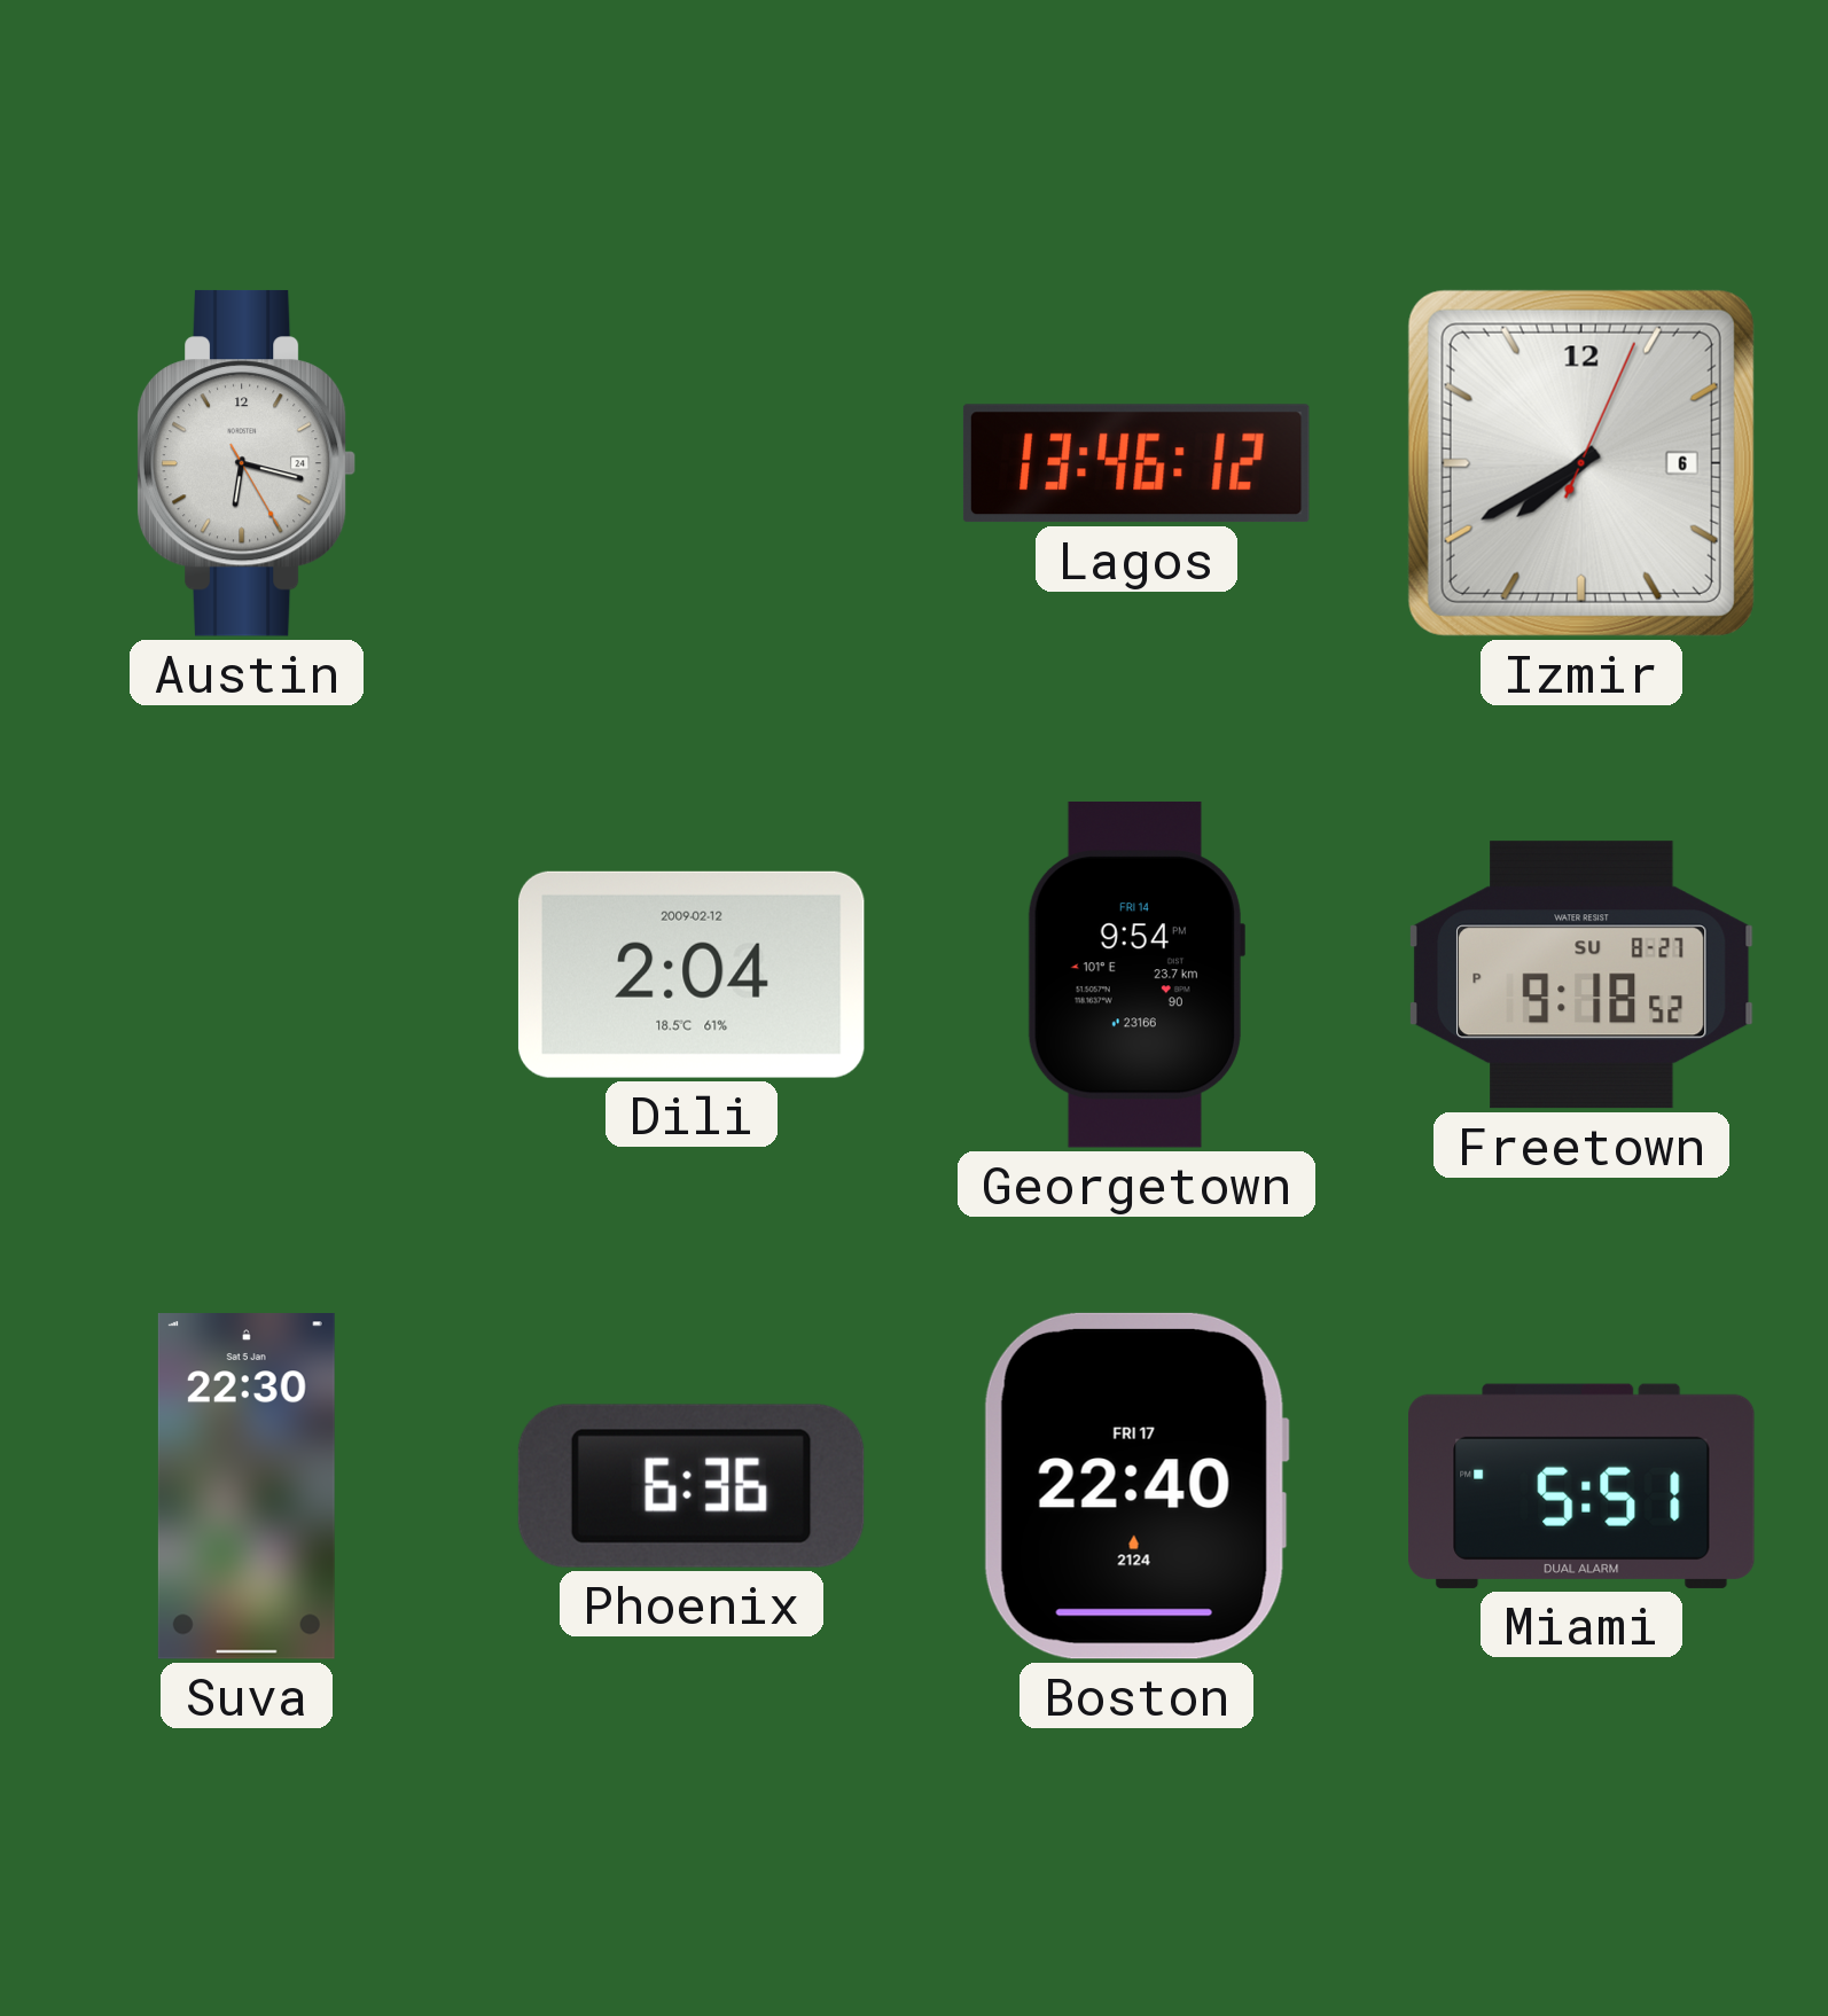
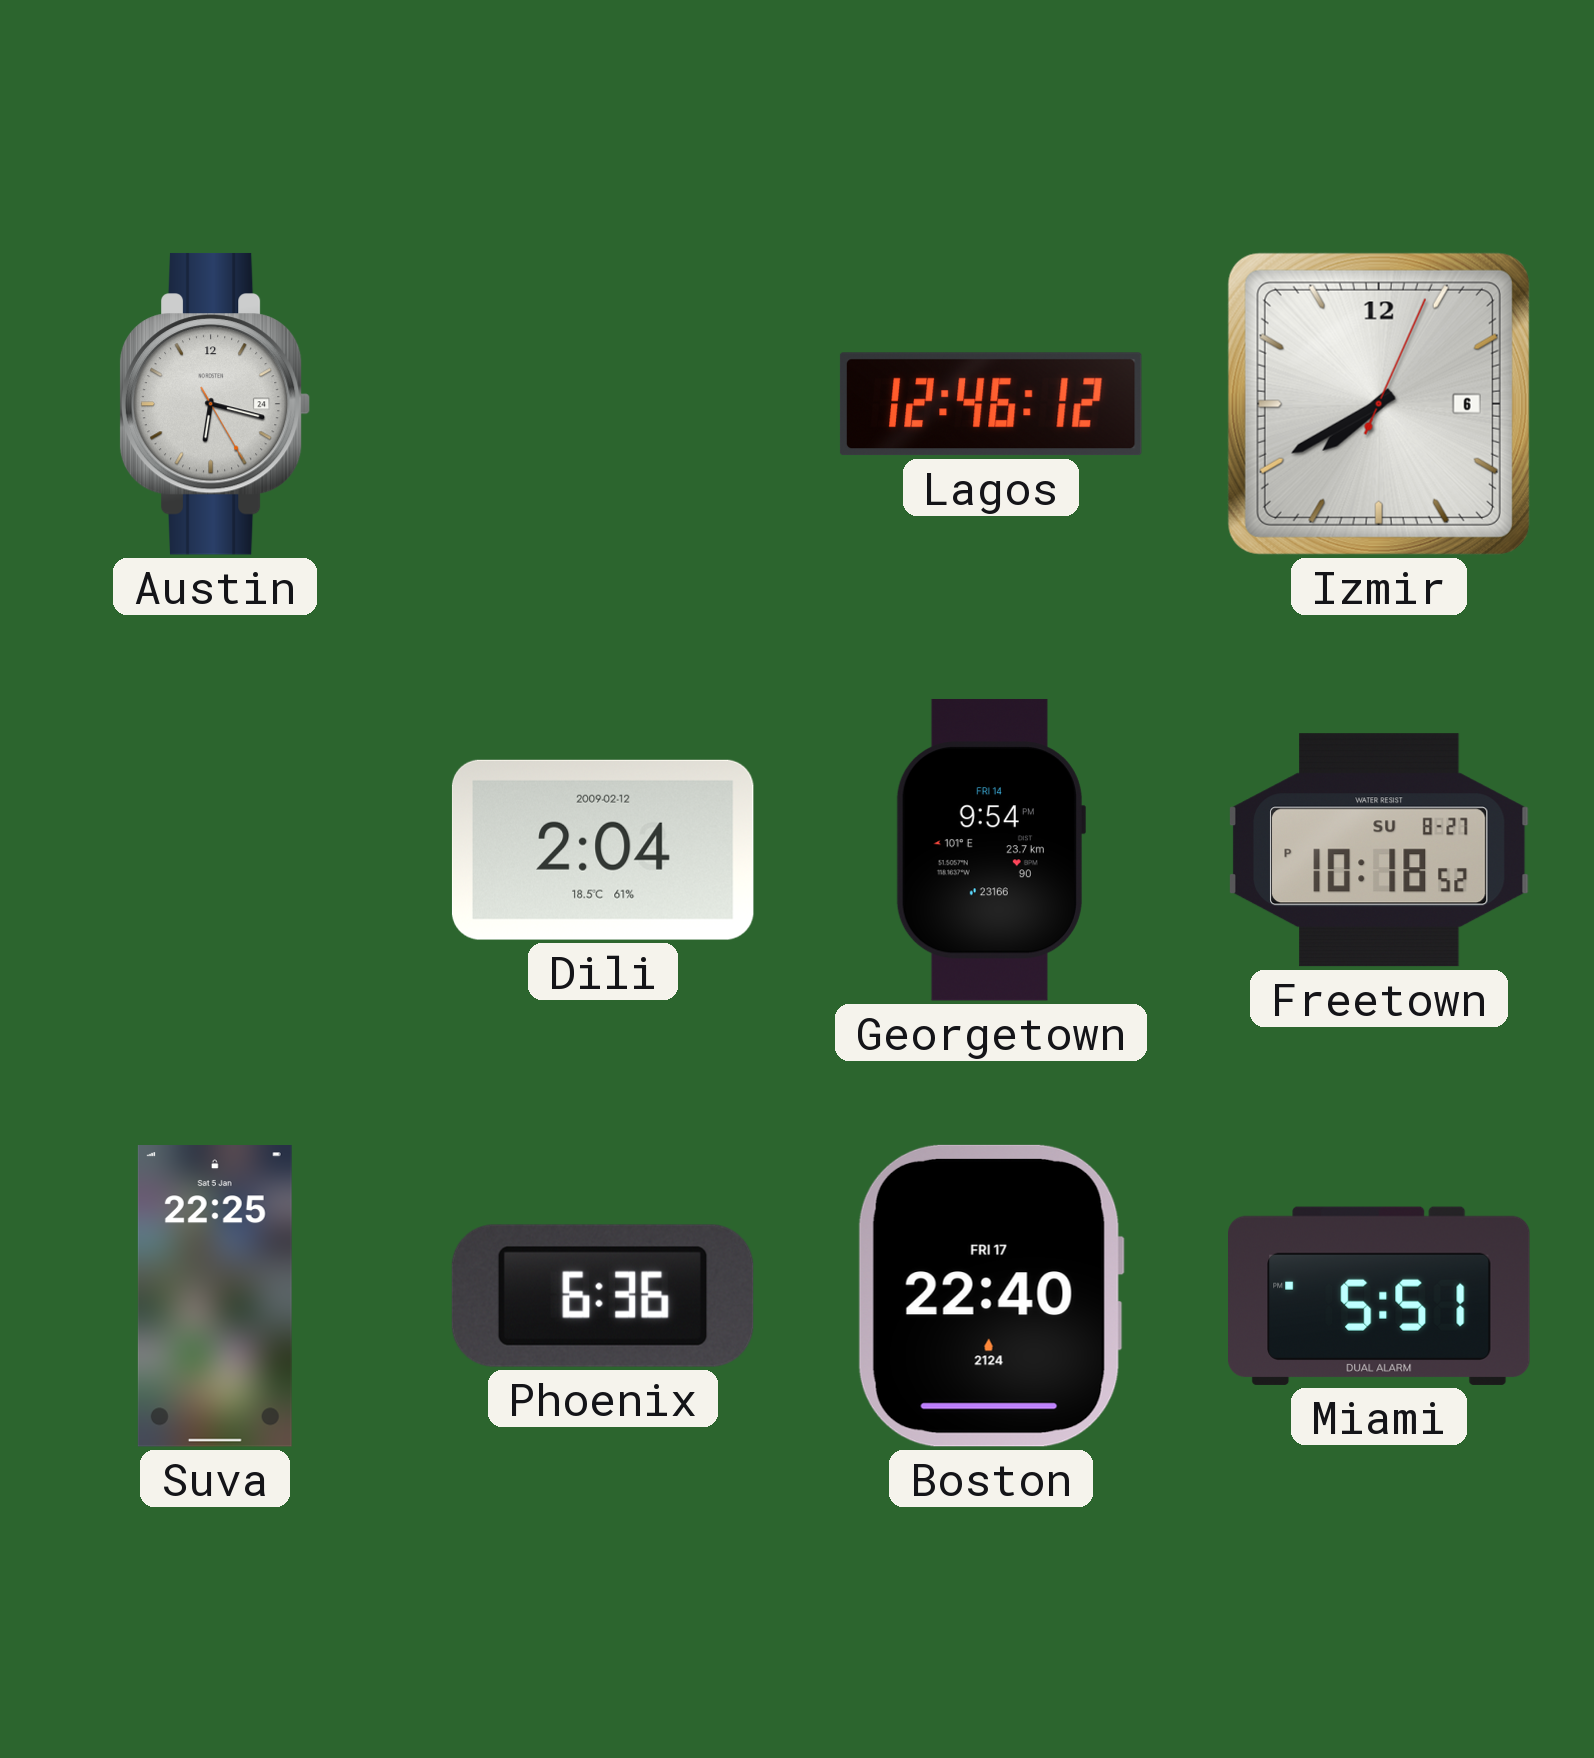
Lagos: 13:46 -> 12:46 (991, 404)
Freetown: 9:18 -> 10:18 (1379, 850)
Suva: 22:30 -> 22:25 (215, 1297)
